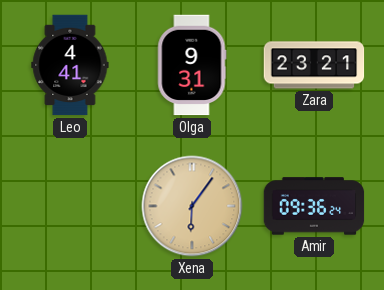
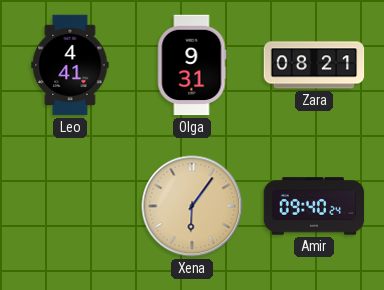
Zara: 23:21 -> 08:21 (314, 65)
Amir: 09:36 -> 09:40 (314, 206)
